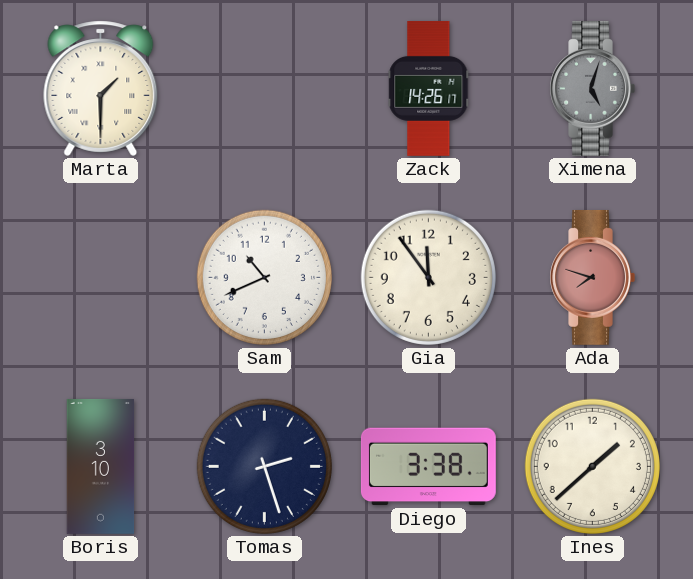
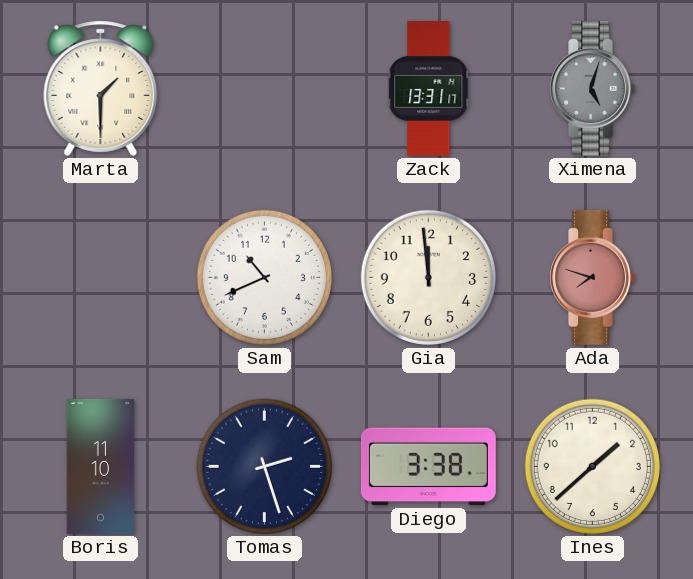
Zack: 14:26 -> 13:31 (429, 89)
Gia: 11:54 -> 11:59 (428, 277)
Boris: 3:10 -> 11:10 (101, 466)
